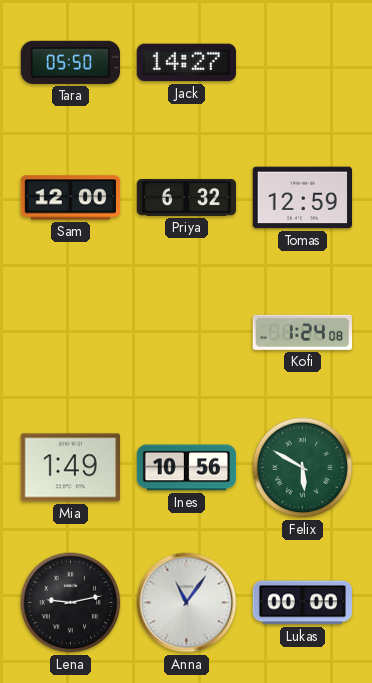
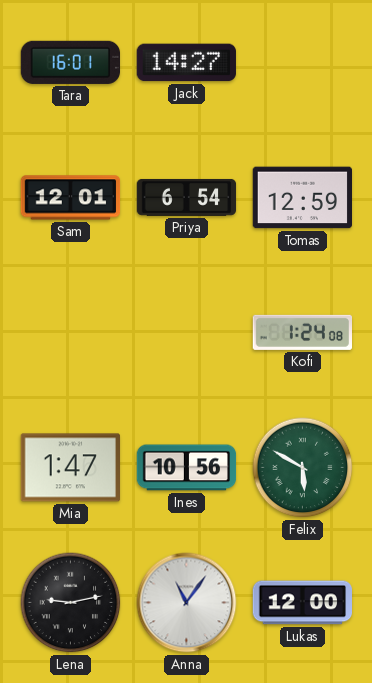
Tara: 05:50 -> 16:01 (70, 62)
Sam: 12:00 -> 12:01 (71, 198)
Priya: 6:32 -> 6:54 (187, 197)
Mia: 1:49 -> 1:47 (70, 468)
Lukas: 00:00 -> 12:00 (302, 603)
